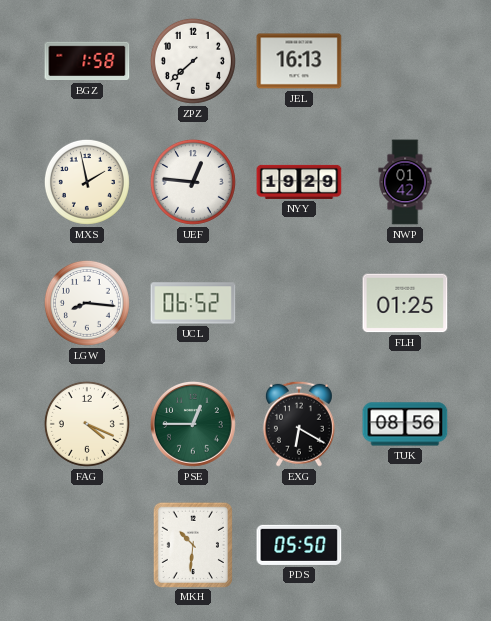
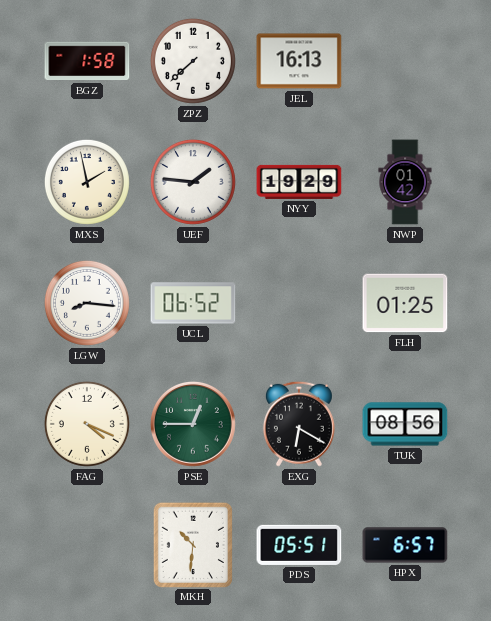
UEF: 12:46 -> 1:46 (193, 182)
PDS: 05:50 -> 05:51 (299, 545)
HPX: none -> 6:57 (405, 545)
